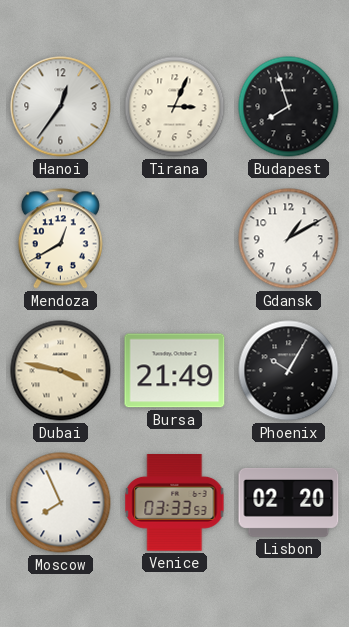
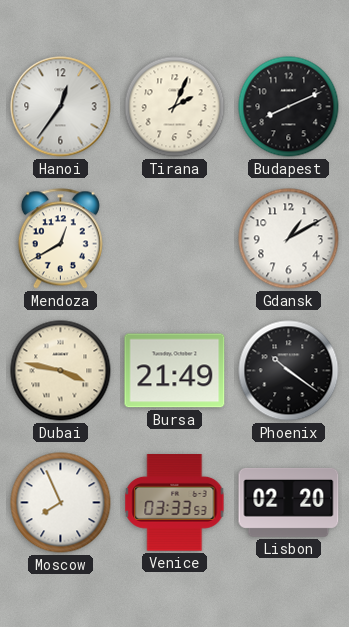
Tirana: 3:04 -> 2:04 (175, 107)
Budapest: 7:57 -> 8:11 (289, 107)
Phoenix: 10:05 -> 10:21 (289, 371)
